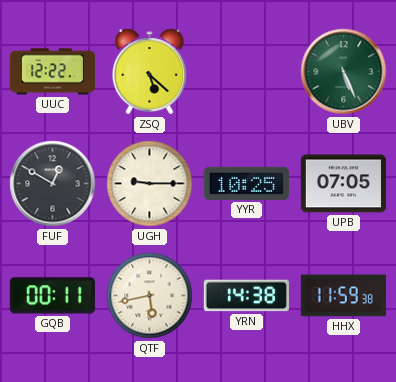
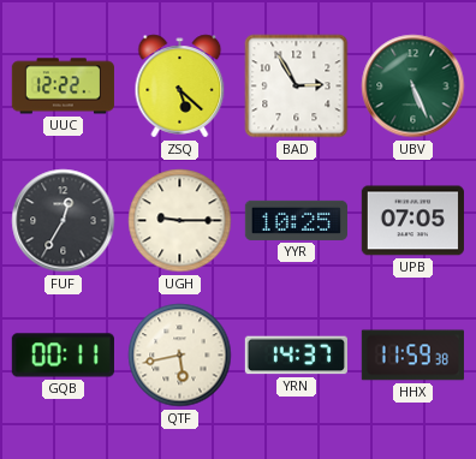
BAD: none -> 2:55 (297, 87)
FUF: 12:50 -> 12:35 (64, 221)
YRN: 14:38 -> 14:37 (296, 356)
